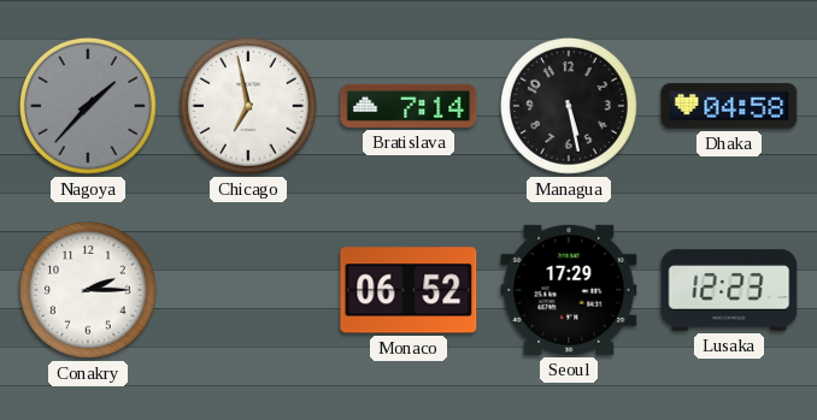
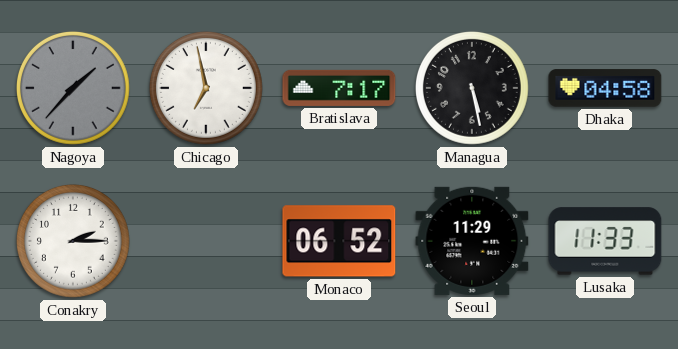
Bratislava: 7:14 -> 7:17 (339, 88)
Seoul: 17:29 -> 11:29 (472, 241)
Lusaka: 12:23 -> 11:33 (605, 241)
